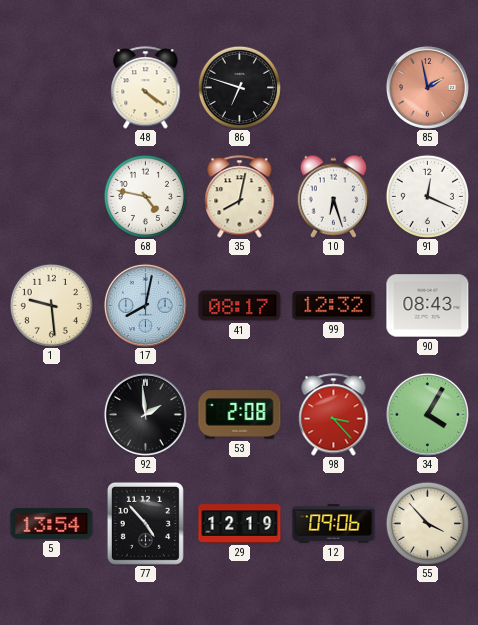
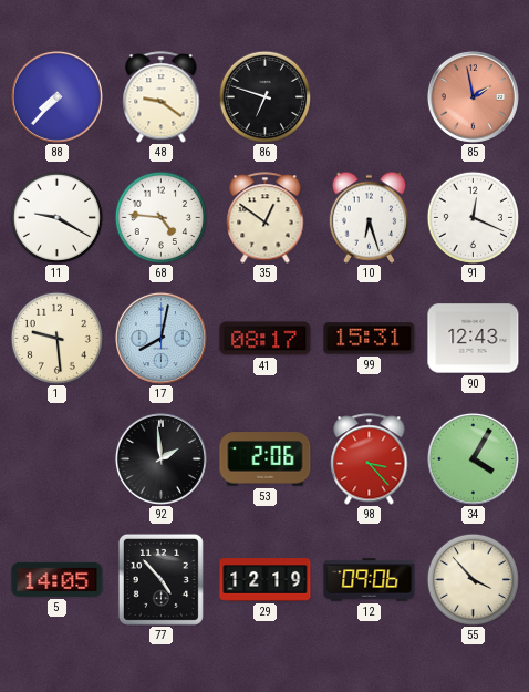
88: none -> 7:37 (56, 96)
48: 4:21 -> 9:21 (162, 97)
11: none -> 9:20 (56, 217)
68: 4:47 -> 4:46 (160, 217)
35: 8:02 -> 12:51 (266, 218)
99: 12:32 -> 15:31 (370, 339)
90: 08:43 -> 12:43 (474, 339)
53: 2:08 -> 2:06 (266, 459)
5: 13:54 -> 14:05 (58, 579)
